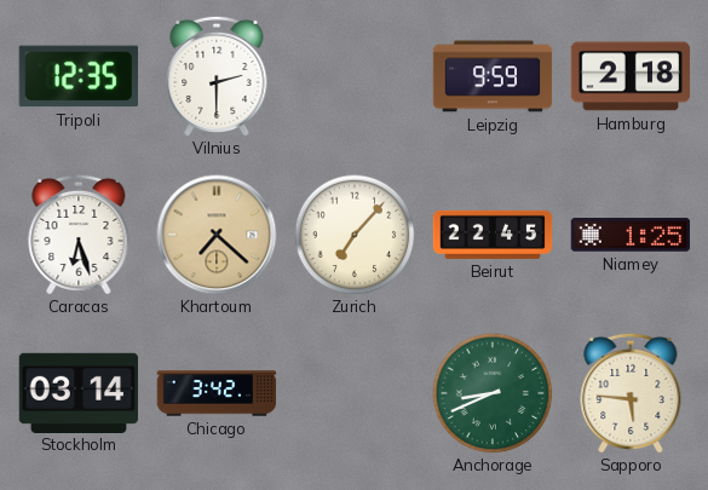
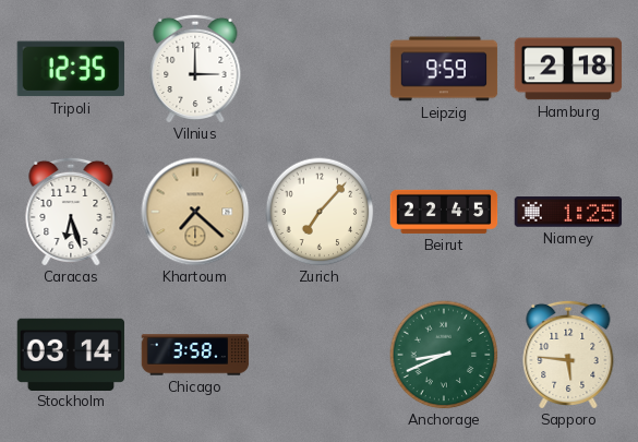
Vilnius: 2:30 -> 3:00 (195, 68)
Chicago: 3:42 -> 3:58 (195, 355)
